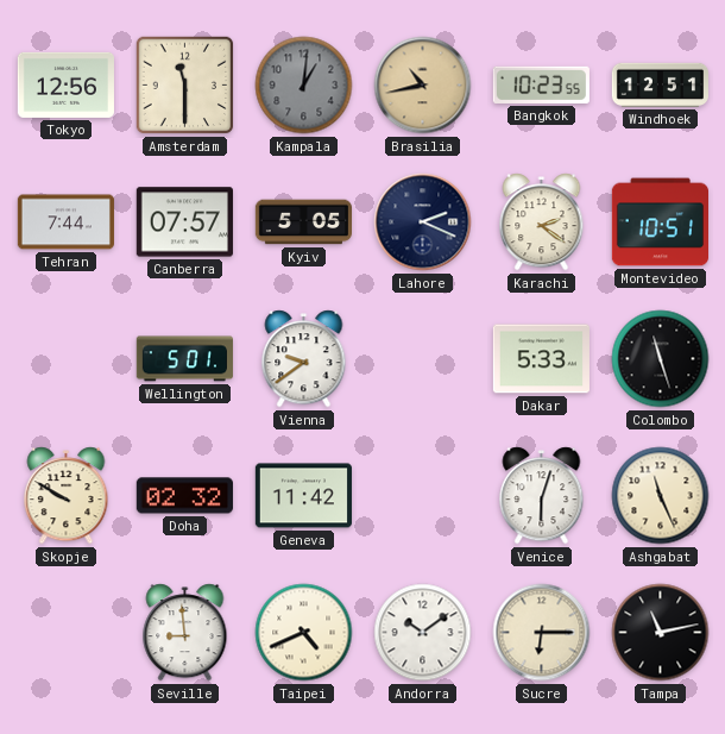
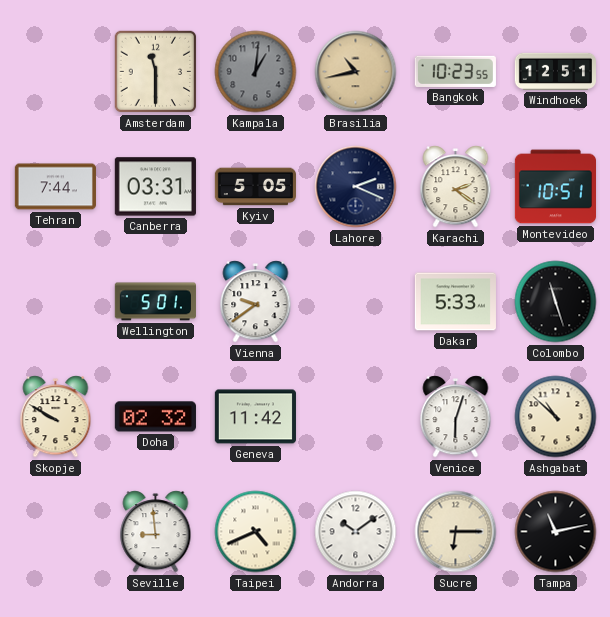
Tokyo: 12:56 -> none (65, 84)
Canberra: 07:57 -> 03:31 (155, 187)
Ashgabat: 11:26 -> 10:52 (556, 417)
